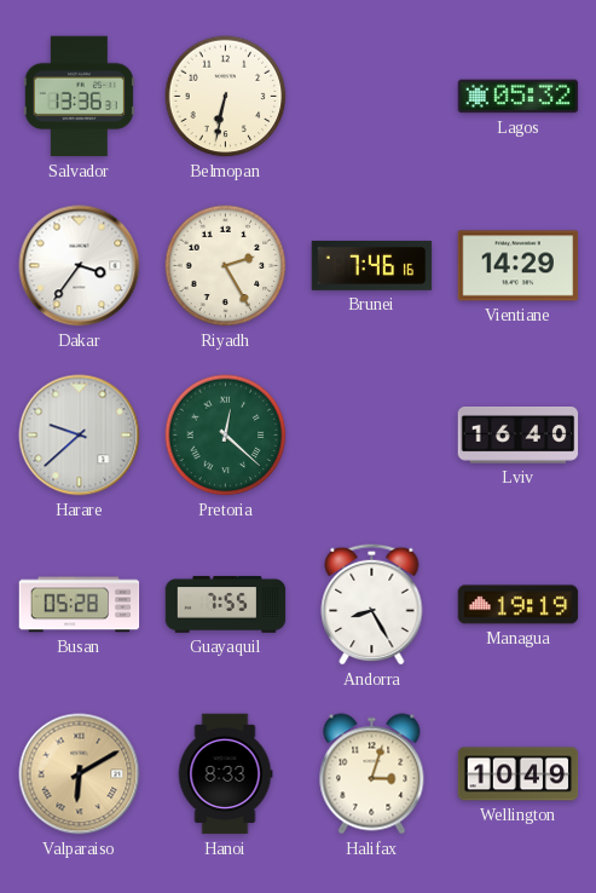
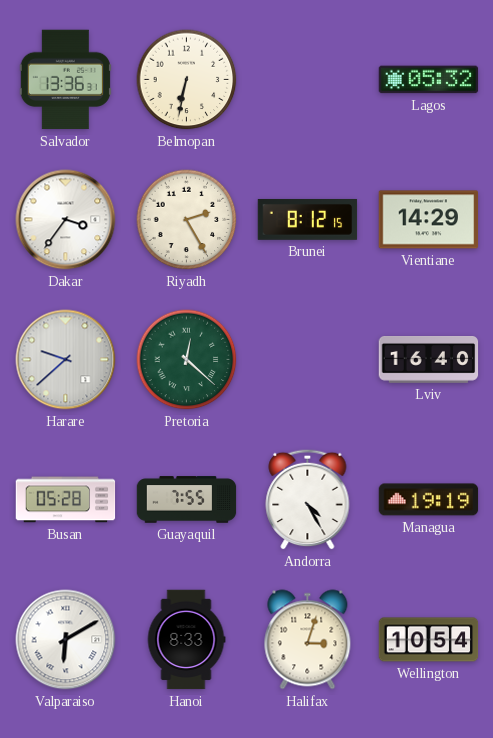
Brunei: 7:46 -> 8:12 (308, 219)
Andorra: 8:25 -> 4:25 (308, 499)
Valparaiso dial: champagne -> white (66, 640)
Wellington: 10:49 -> 10:54 (429, 640)
